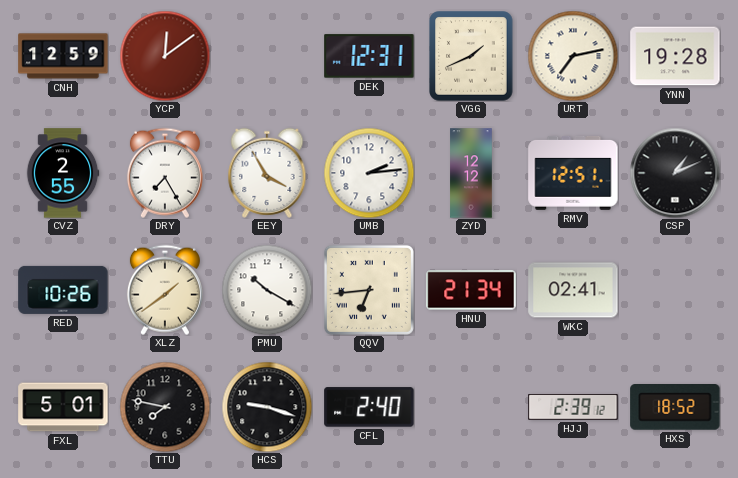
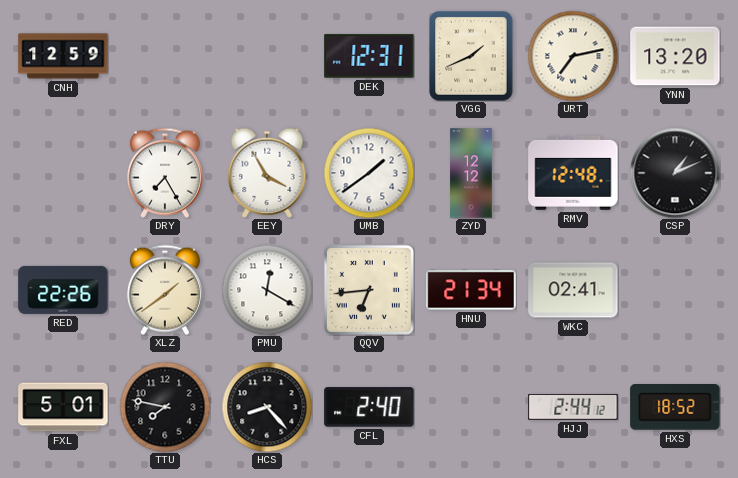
YCP: 12:09 -> none (165, 56)
YNN: 19:28 -> 13:20 (675, 56)
CVZ: 2:55 -> none (63, 173)
UMB: 2:14 -> 1:39 (369, 173)
RMV: 12:51 -> 12:48 (573, 173)
RED: 10:26 -> 22:26 (63, 290)
PMU: 10:20 -> 12:20 (267, 290)
HCS: 9:18 -> 8:23 (267, 407)
HJJ: 2:39 -> 2:44 (573, 407)
